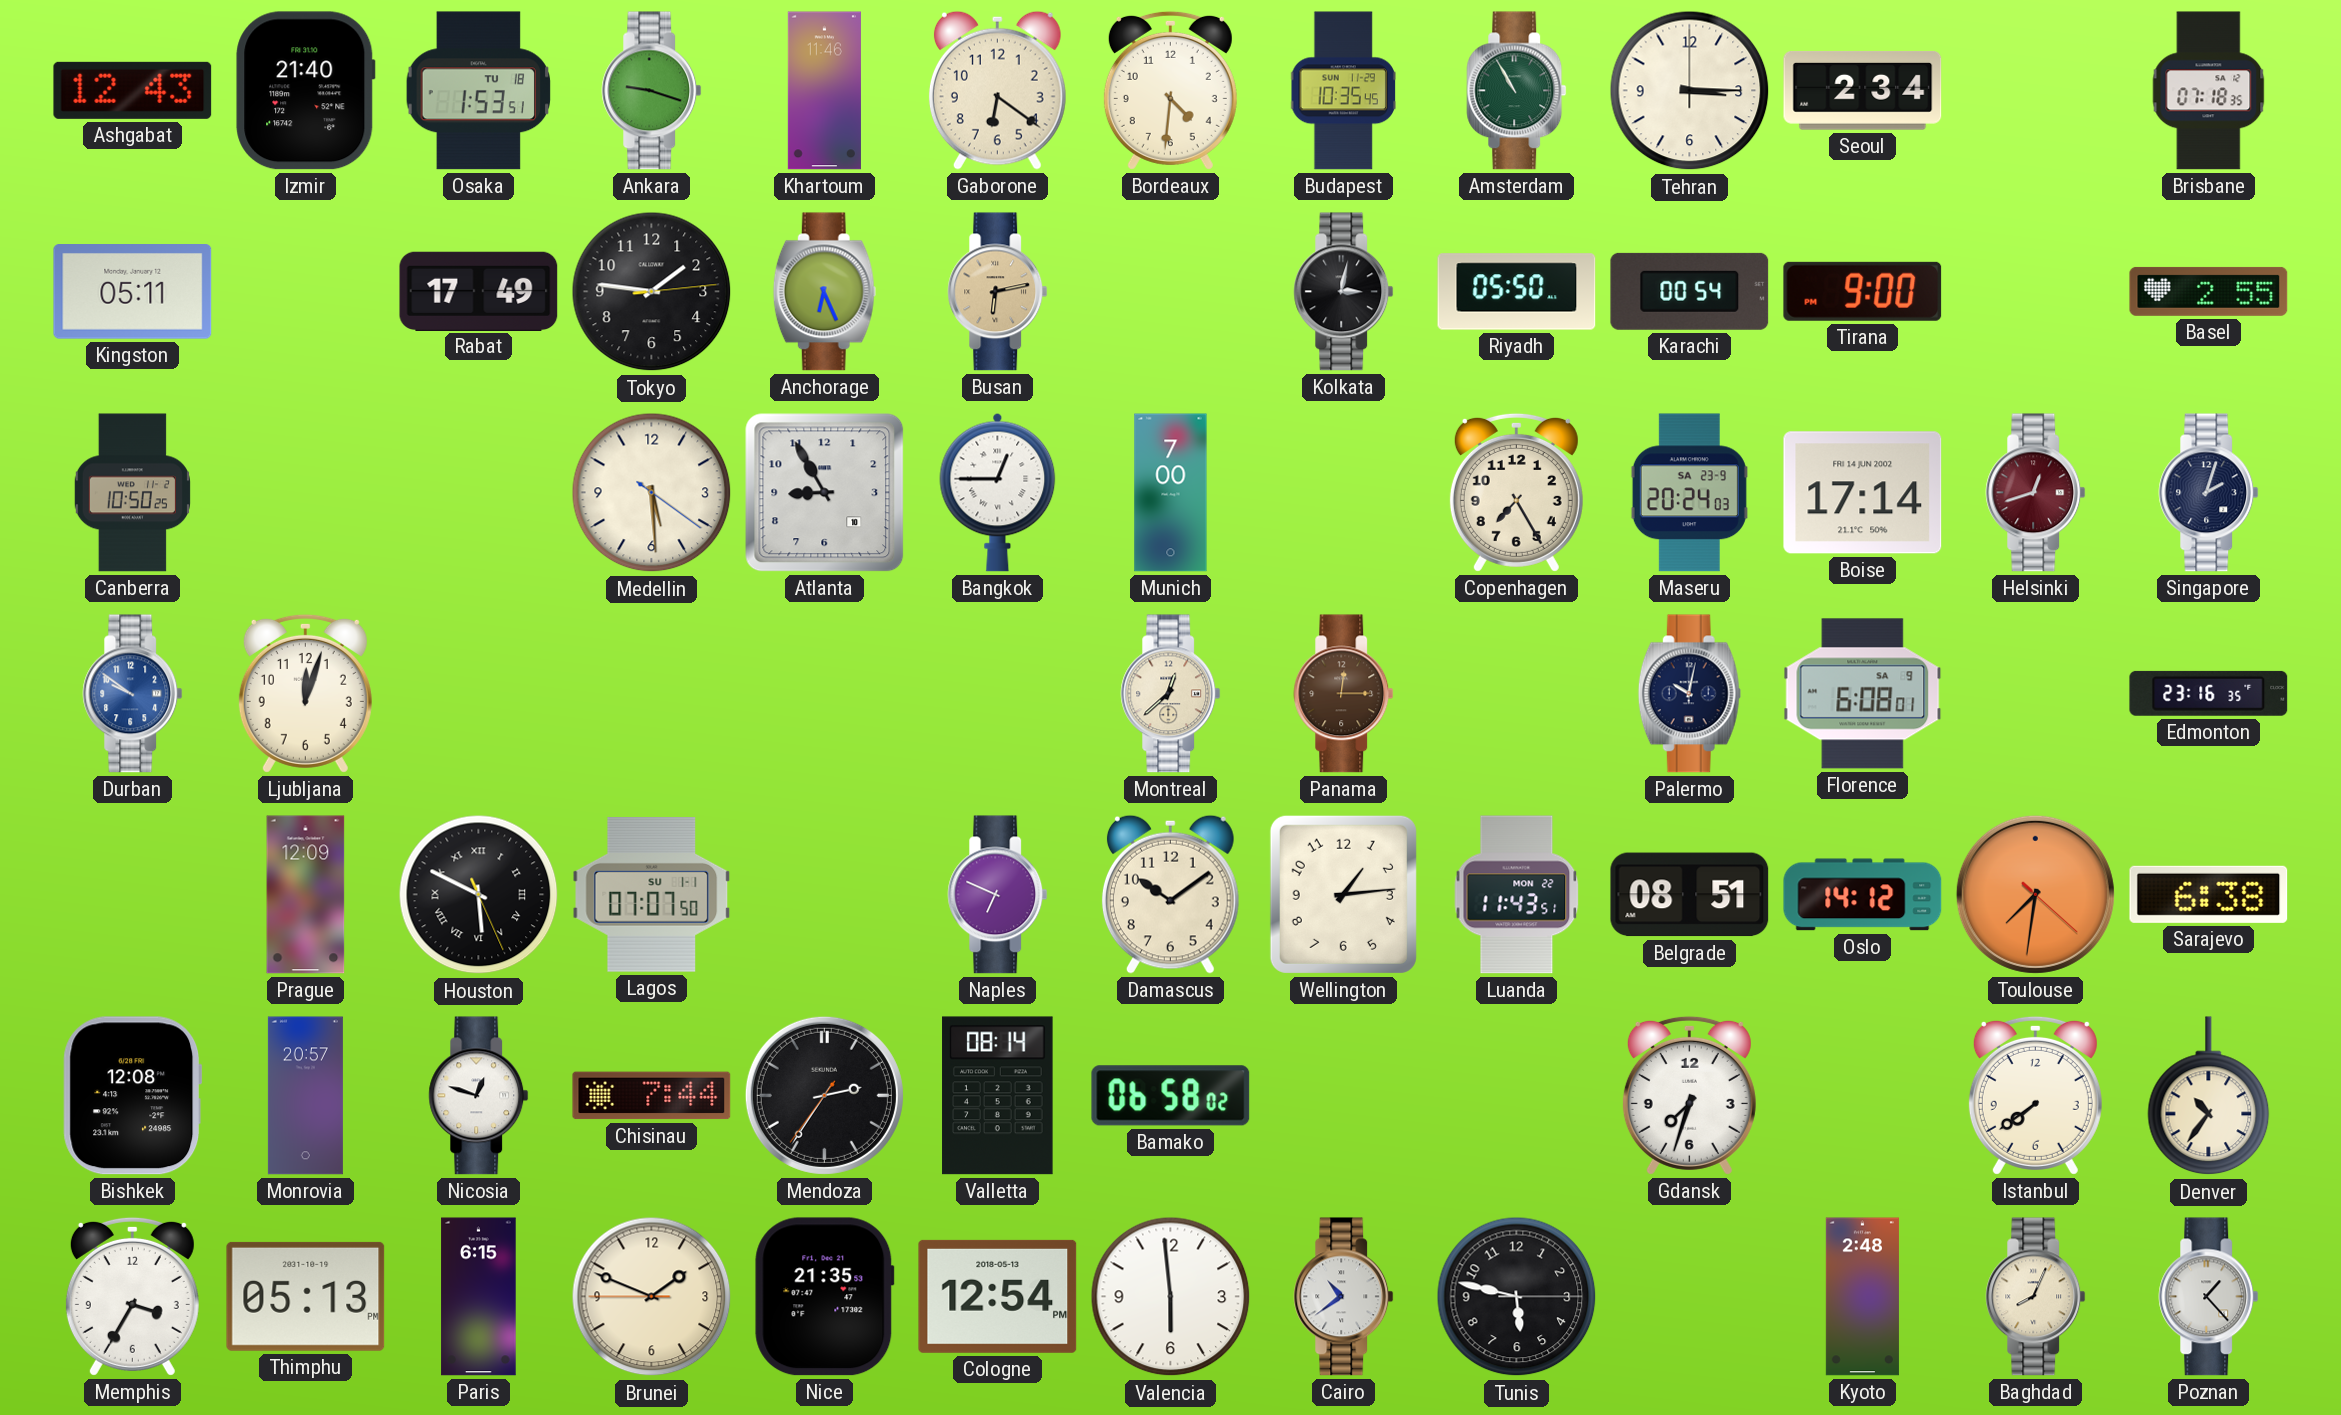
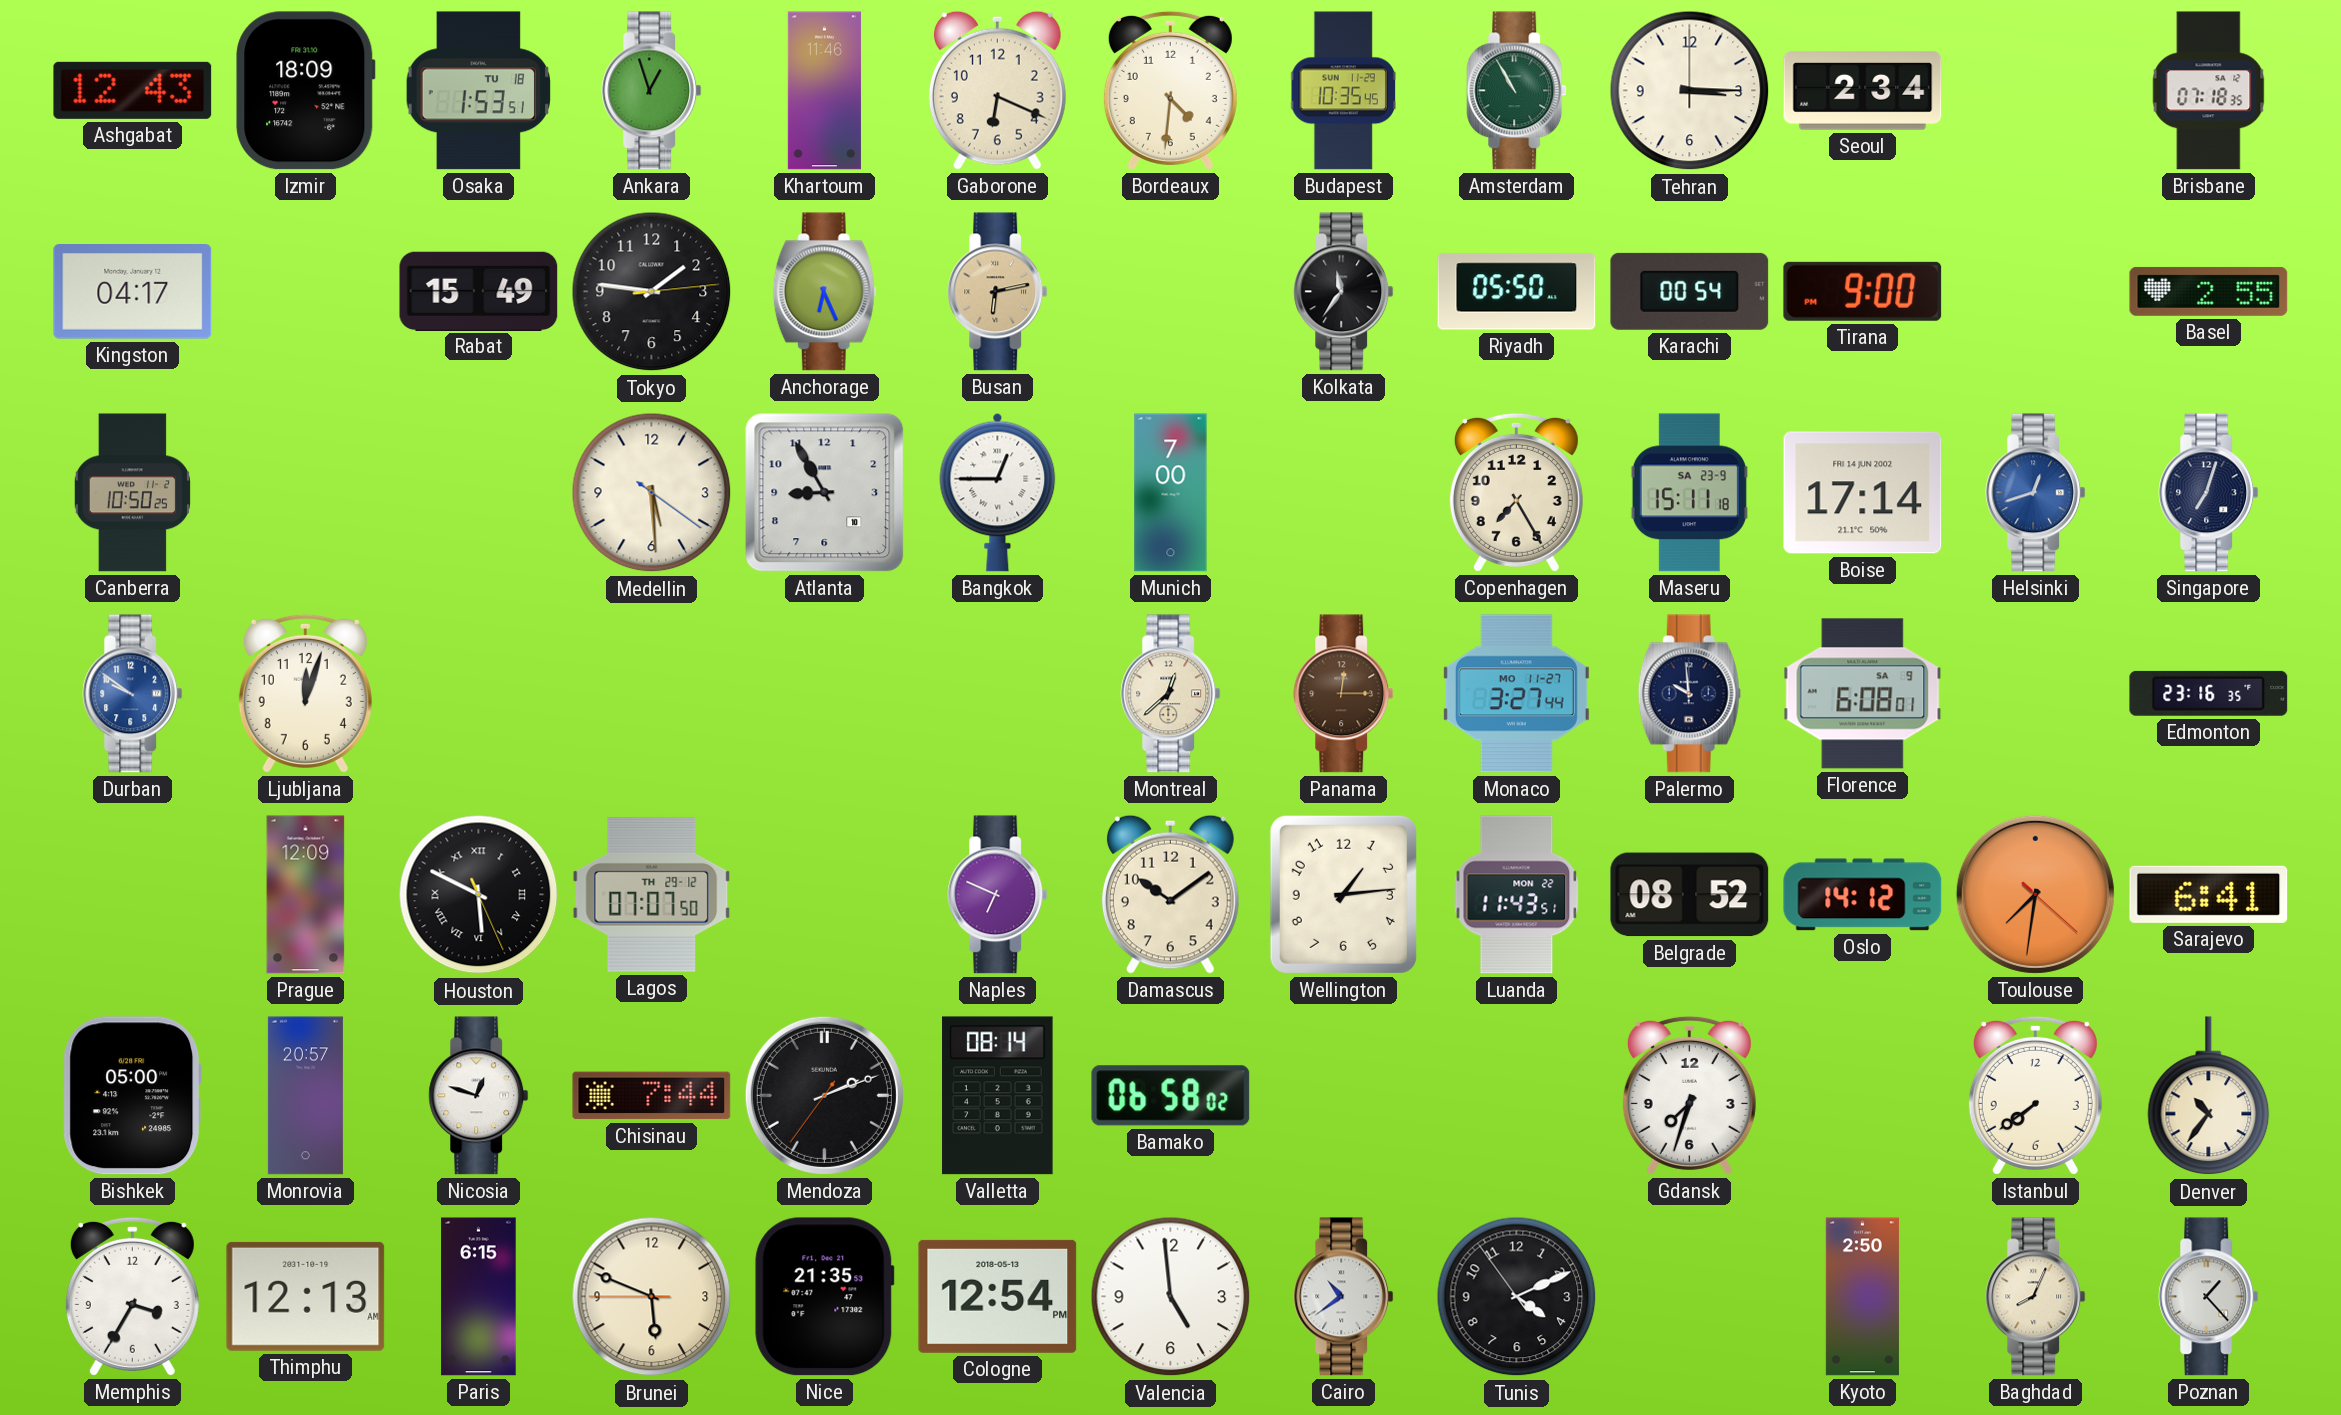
Izmir: 21:40 -> 18:09 (306, 91)
Ankara: 9:18 -> 12:57 (652, 91)
Gaborone: 6:21 -> 6:19 (997, 90)
Kingston: 05:11 -> 04:17 (133, 292)
Rabat: 17:49 -> 15:49 (479, 291)
Kolkata: 3:02 -> 11:36 (1344, 292)
Maseru: 20:24 -> 15:11 (1689, 493)
Helsinki dial: burgundy -> blue (2036, 493)
Singapore: 2:03 -> 7:03 (2209, 493)
Monaco: none -> 3:27 (1516, 694)
Palermo: 10:02 -> 9:59 (1689, 694)
Lagos date: SU 1-1 -> TH 29-12 (652, 895)
Belgrade: 08:51 -> 08:52 (1690, 895)
Sarajevo: 6:38 -> 6:41 (2209, 894)
Bishkek: 12:08 -> 05:00 (133, 1096)
Mendoza: 2:35 -> 2:11 (824, 1095)
Thimphu: 05:13 -> 12:13 (306, 1296)
Brunei: 1:48 -> 5:48 (652, 1297)
Valencia: 5:59 -> 4:59 (1171, 1297)
Tunis: 5:47 -> 4:10 (1517, 1297)
Kyoto: 2:48 -> 2:50 (1862, 1297)
